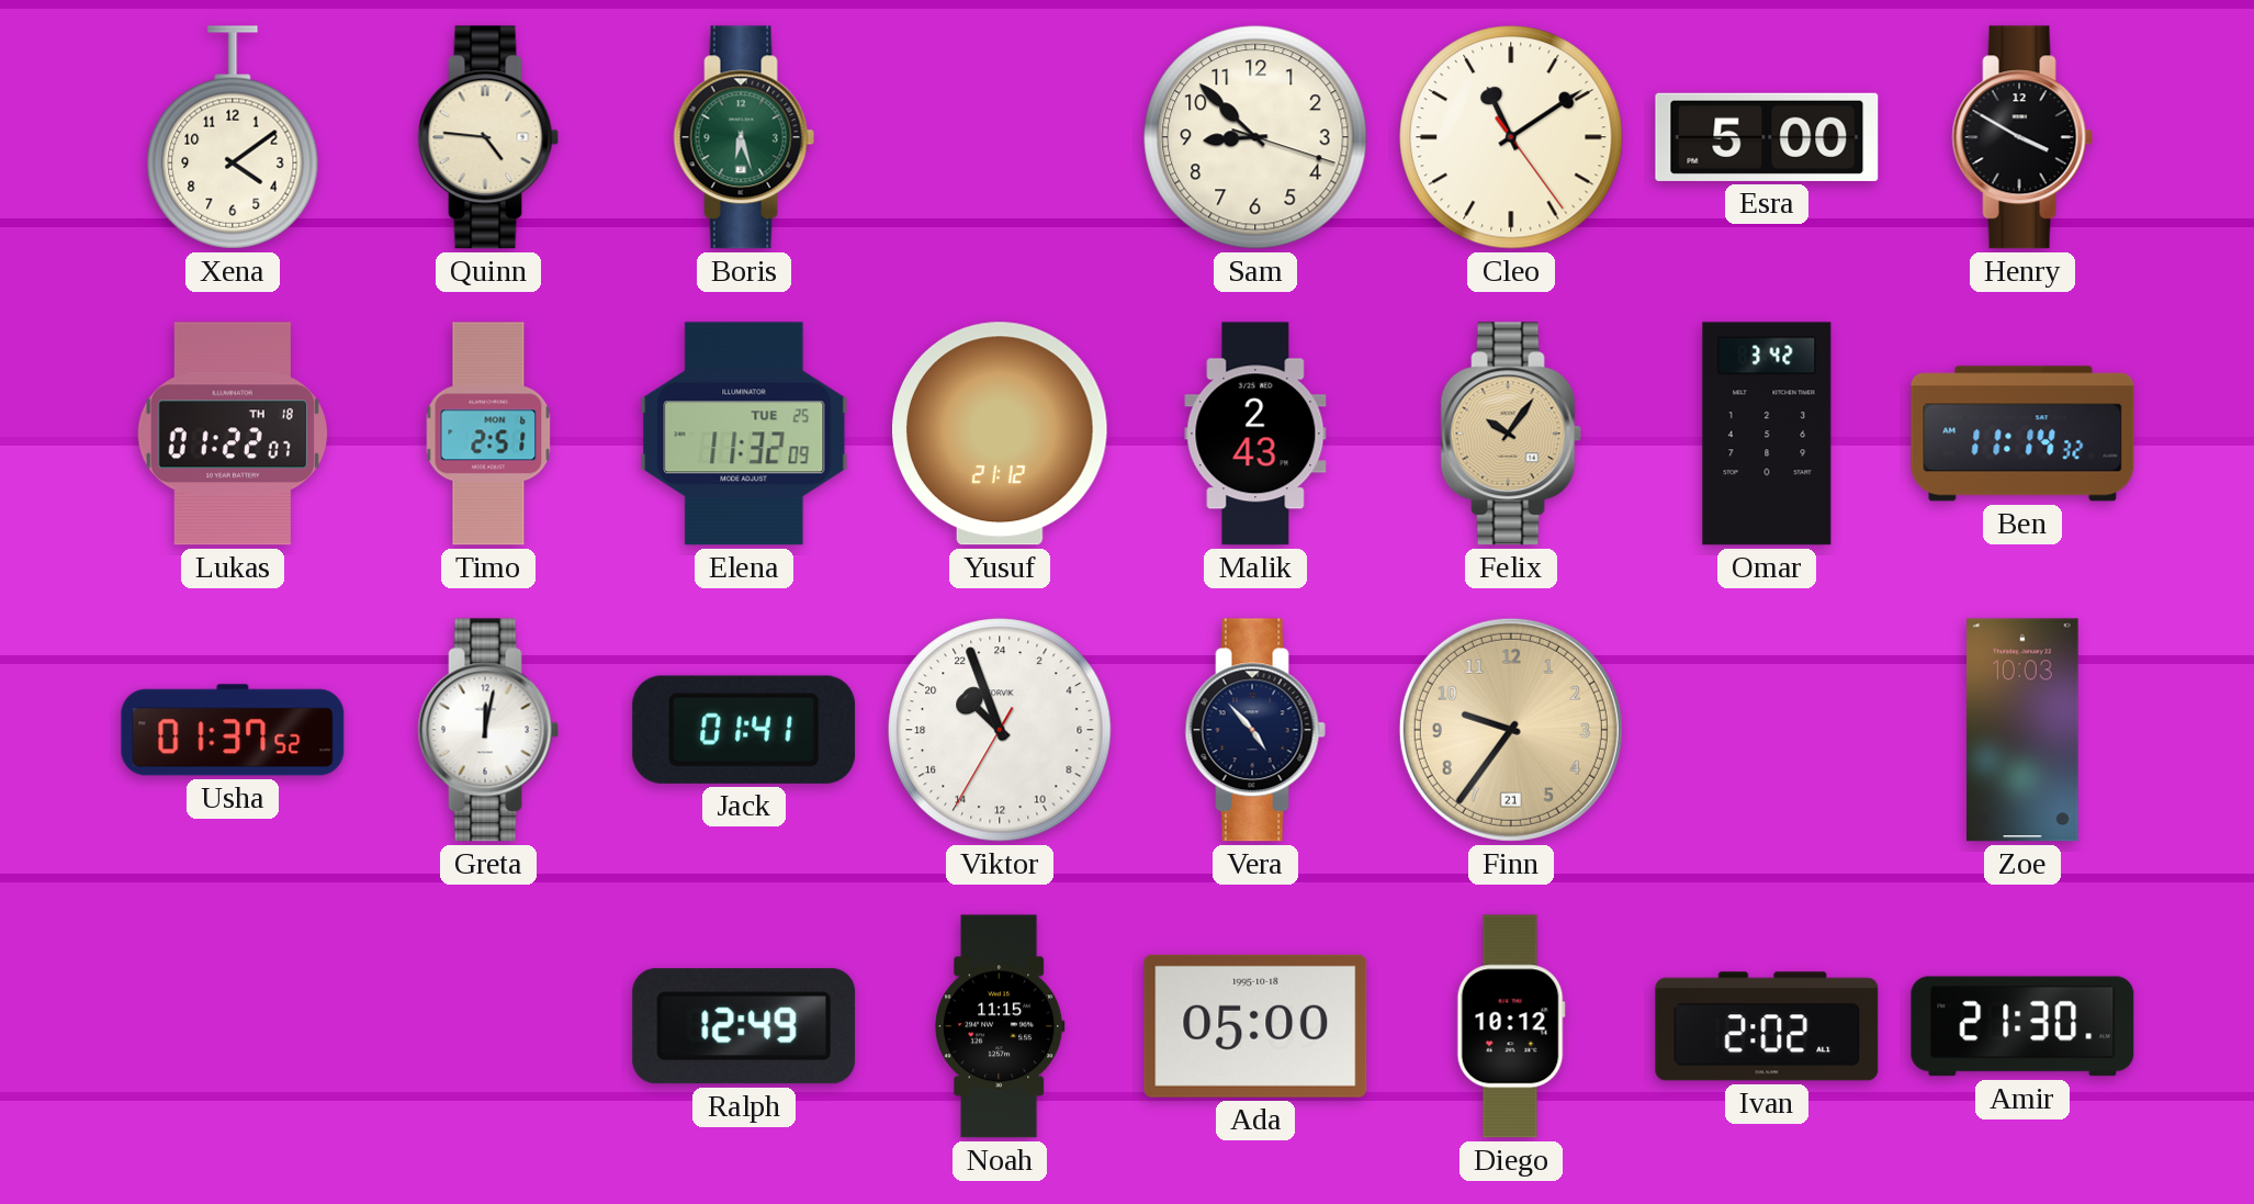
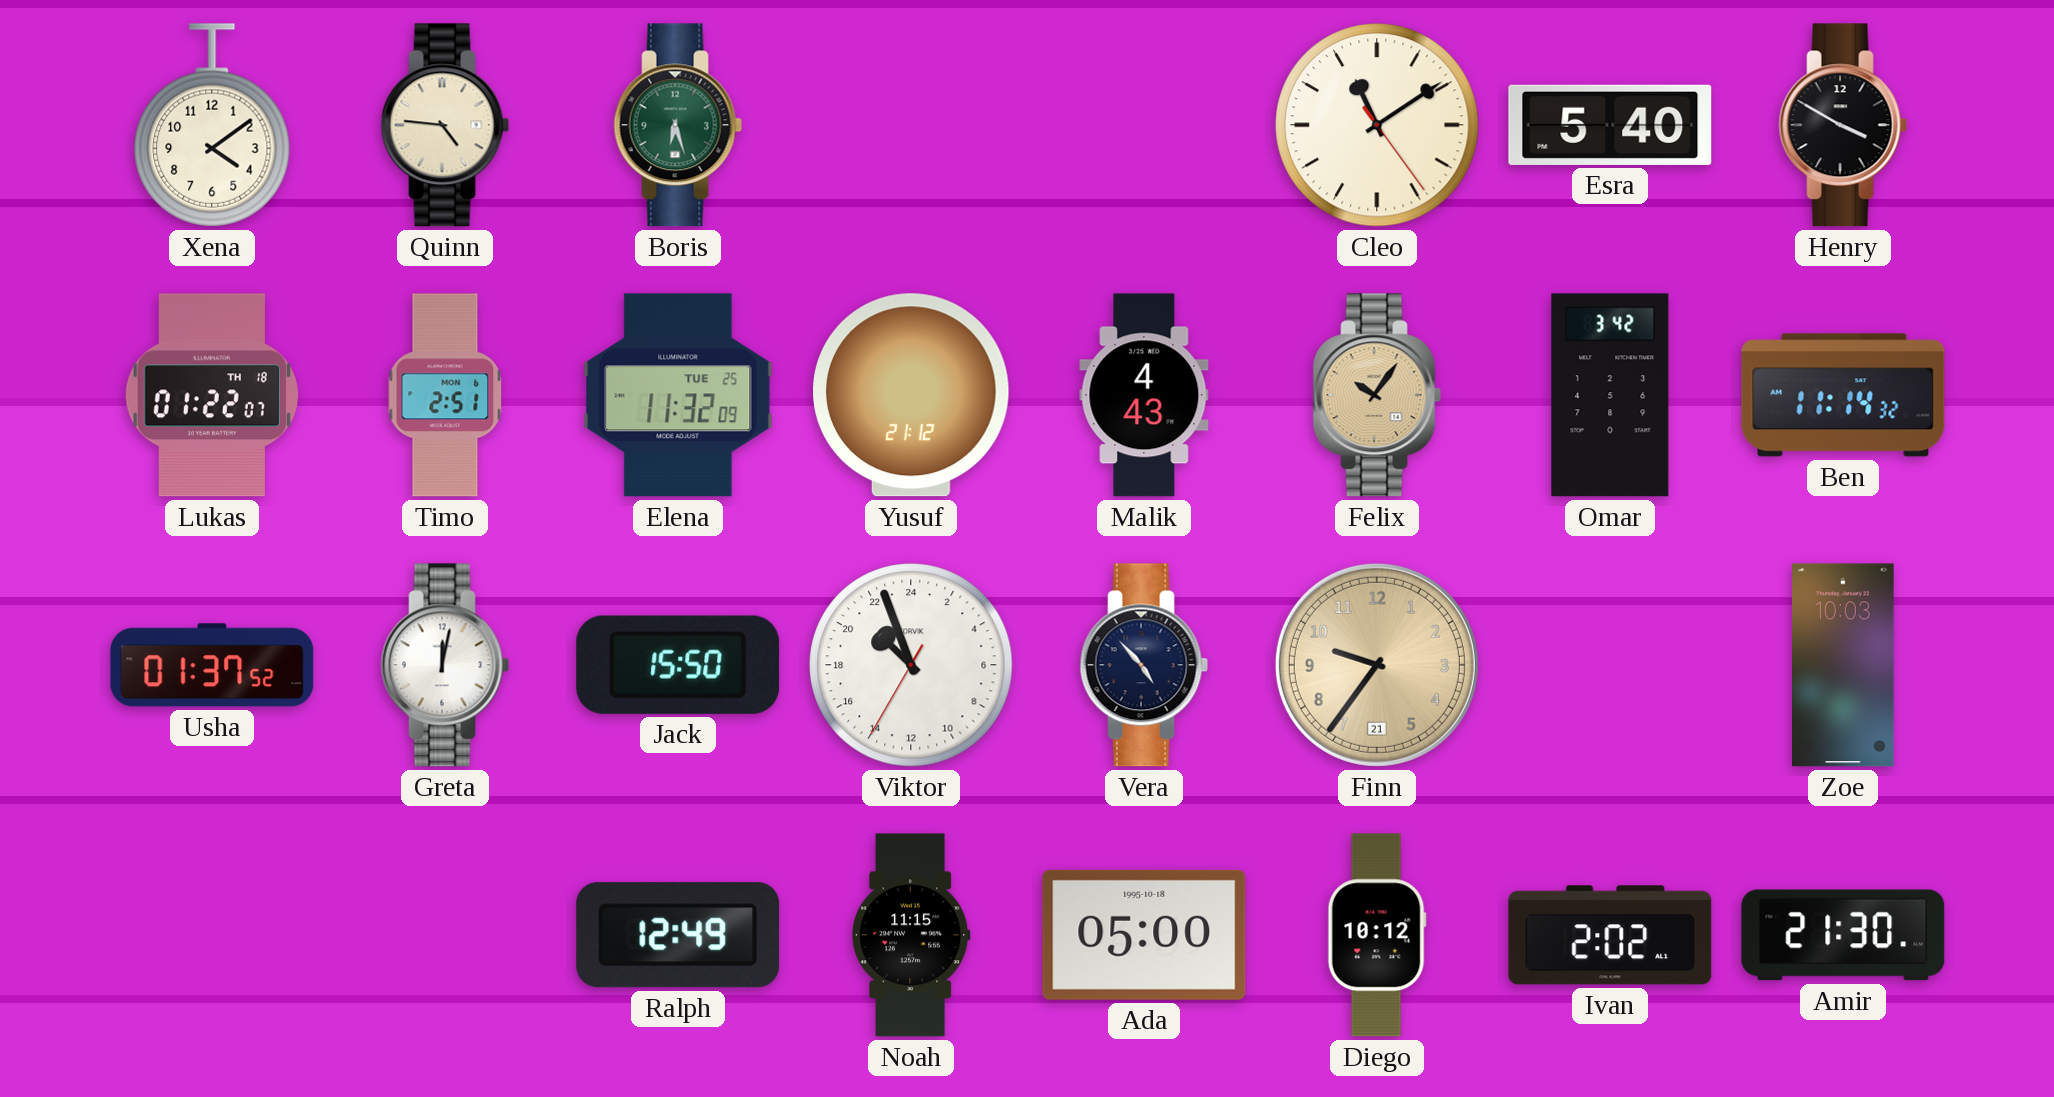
Sam: 8:52 -> none (1255, 137)
Esra: 5:00 -> 5:40 (1610, 125)
Malik: 2:43 -> 4:43 (1144, 395)
Jack: 01:41 -> 15:50 (678, 665)
